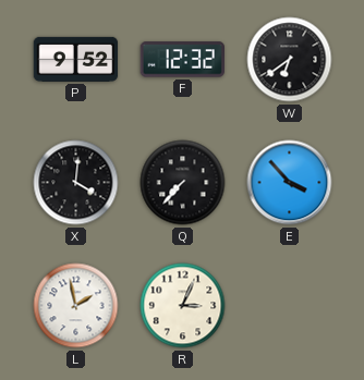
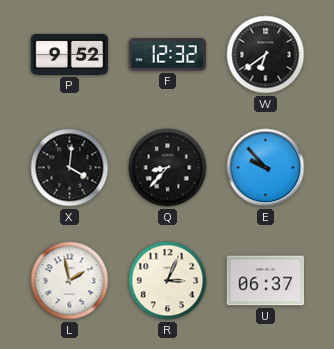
Q: 7:37 -> 8:37 (168, 168)
E: 3:53 -> 9:53 (266, 168)
U: none -> 06:37 (266, 281)
